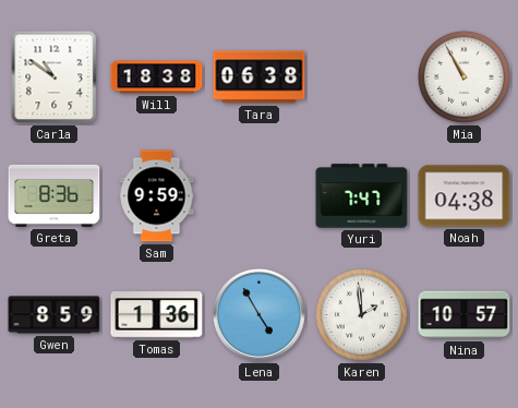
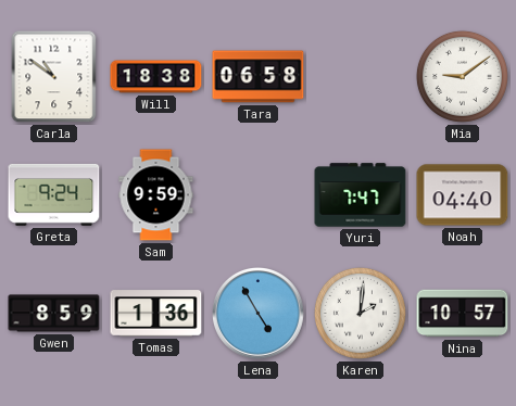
Tara: 06:38 -> 06:58 (259, 77)
Mia: 10:55 -> 9:09 (462, 76)
Greta: 8:36 -> 9:24 (54, 194)
Noah: 04:38 -> 04:40 (463, 195)
Karen: 1:59 -> 2:01 (360, 313)
